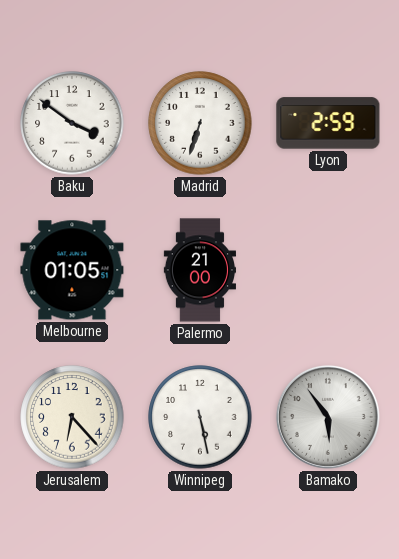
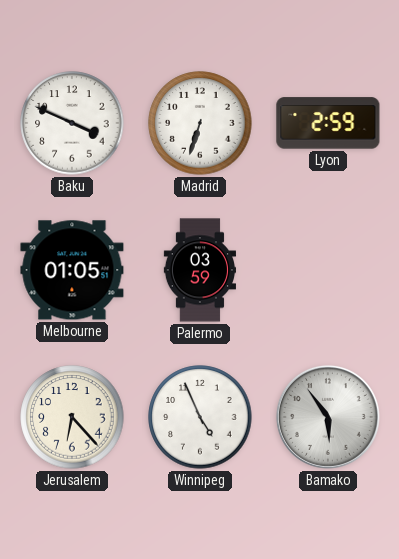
Baku: 3:51 -> 3:49 (72, 123)
Palermo: 21:00 -> 03:59 (199, 270)
Winnipeg: 5:28 -> 4:56 (200, 417)
